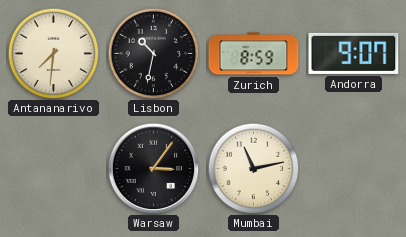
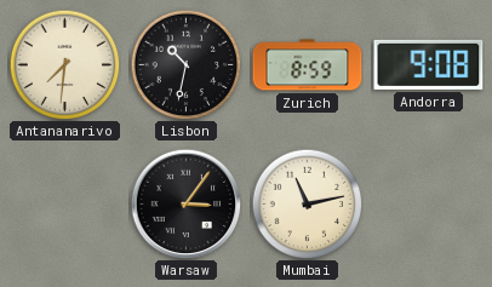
Andorra: 9:07 -> 9:08 (429, 64)
